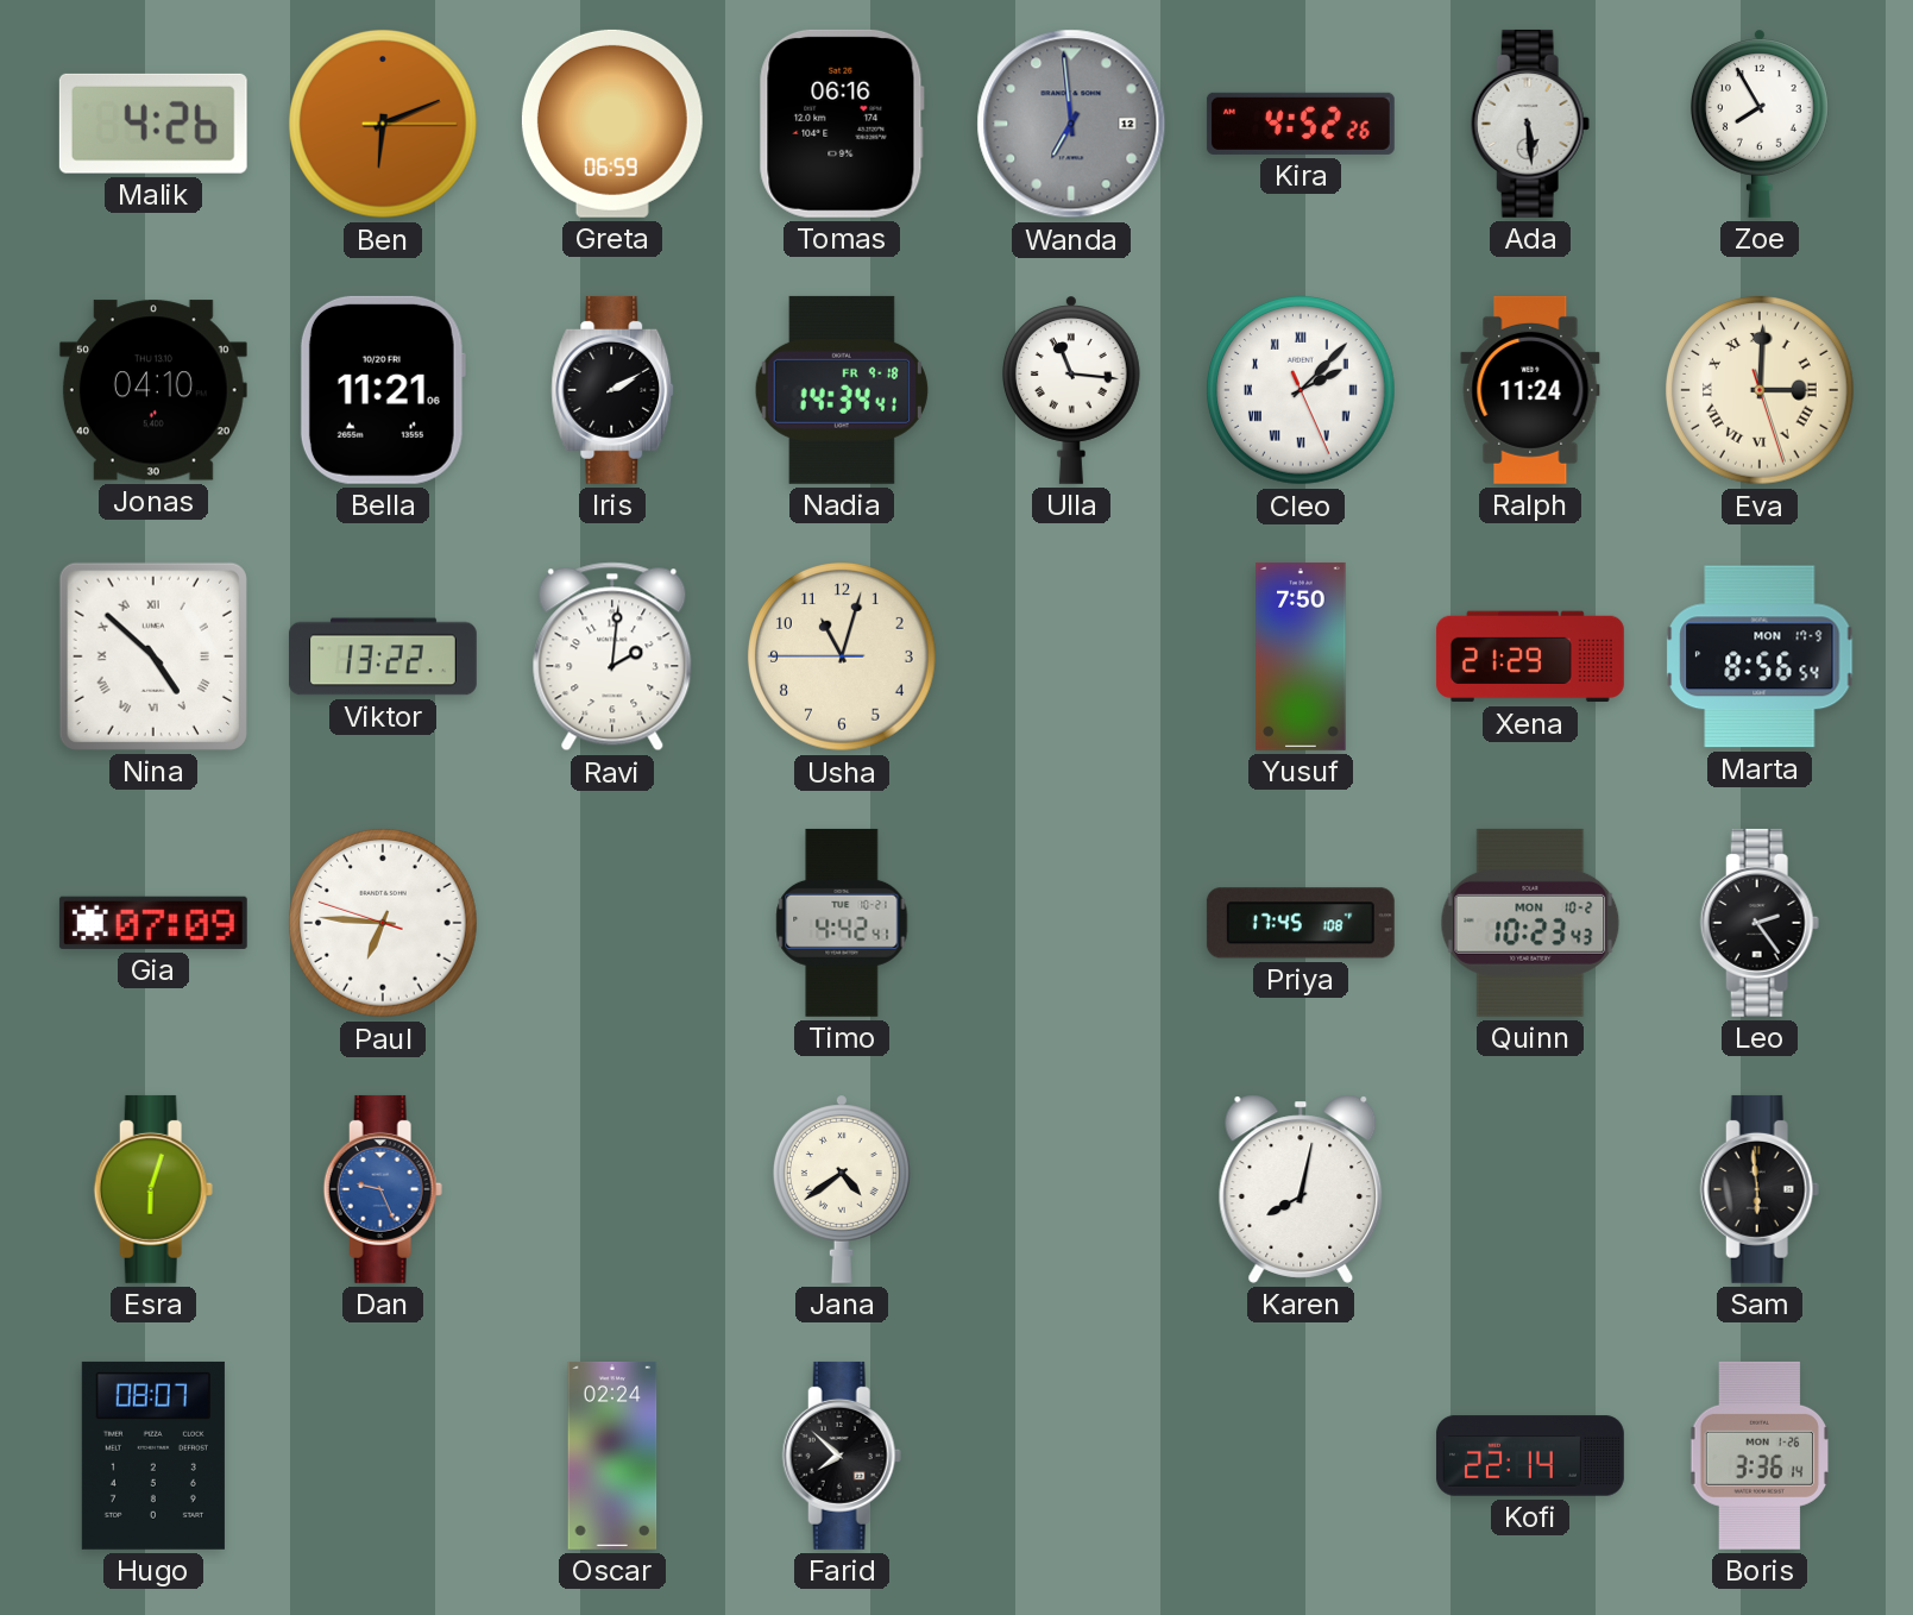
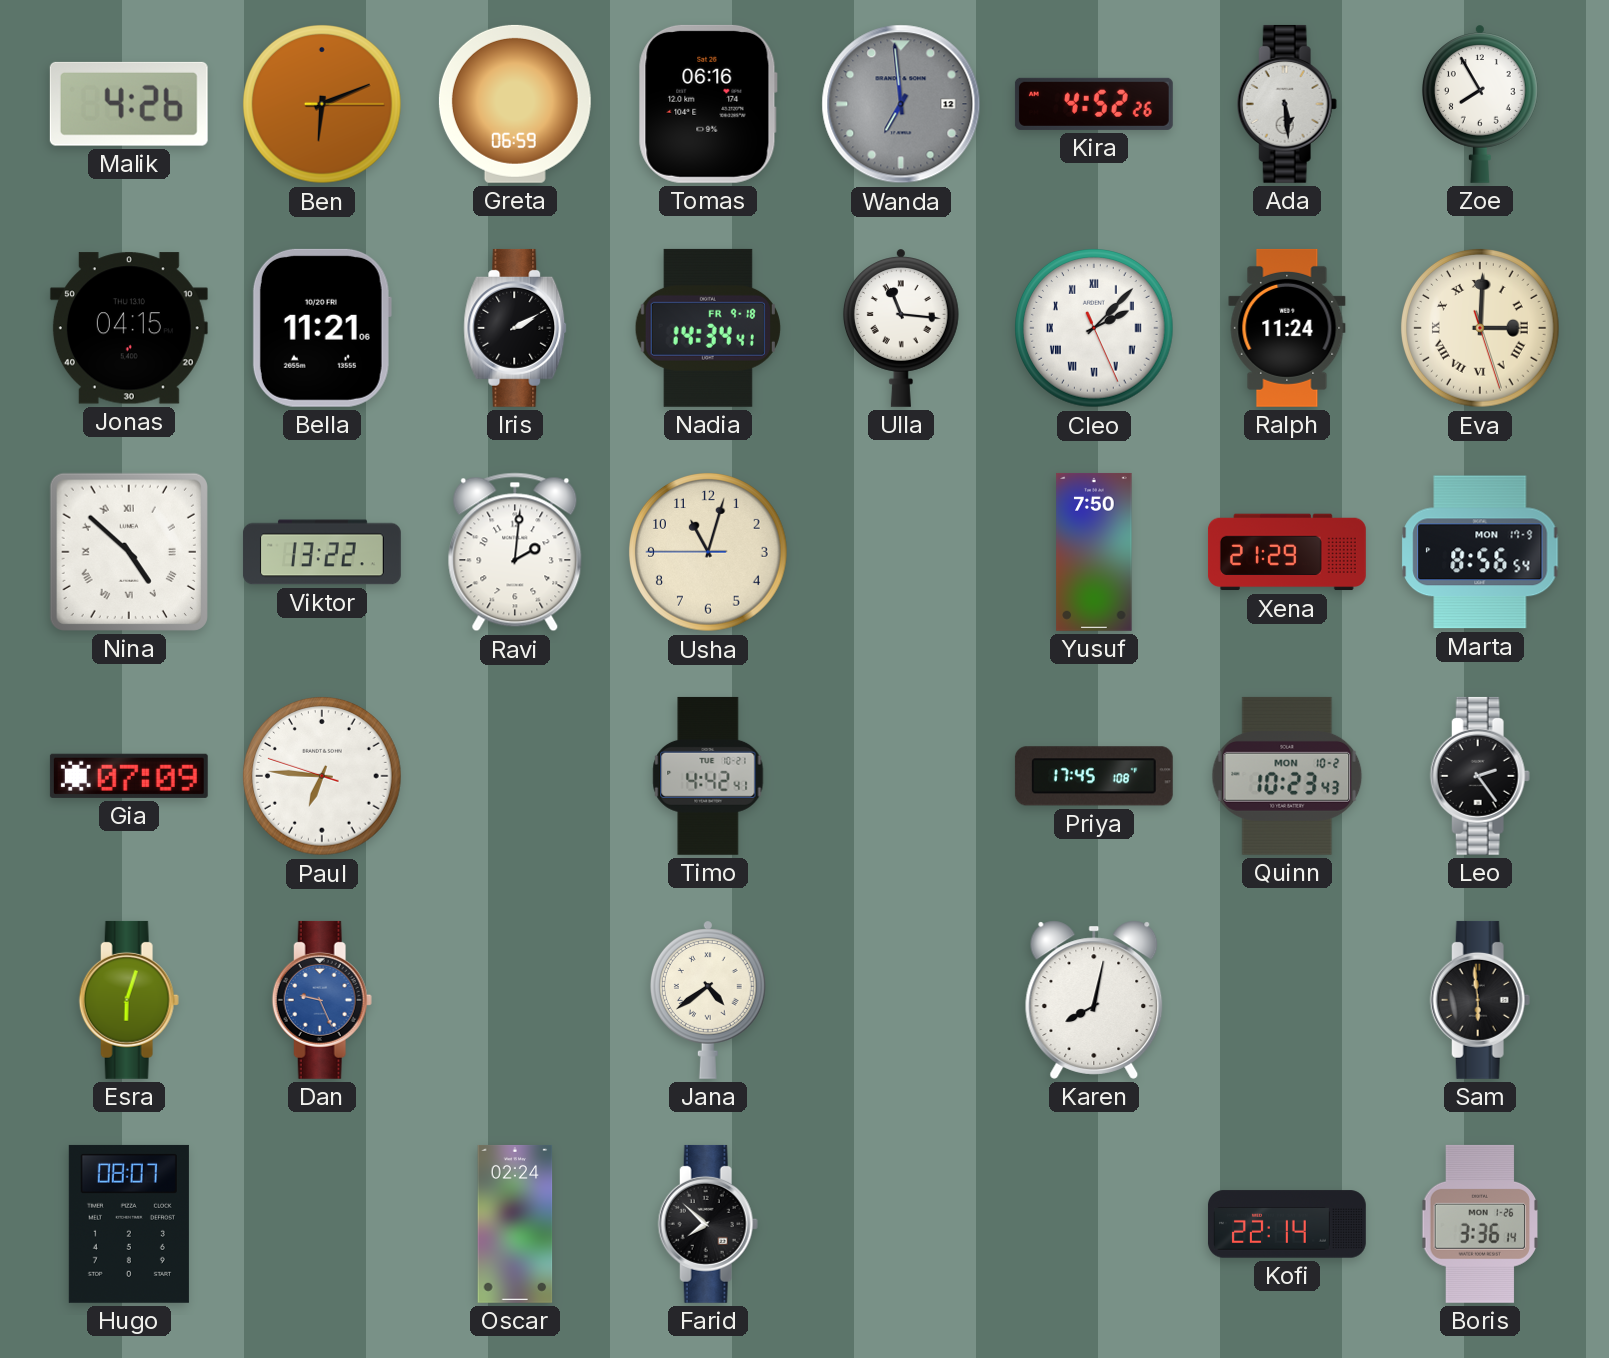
Jonas: 04:10 -> 04:15 (129, 328)
